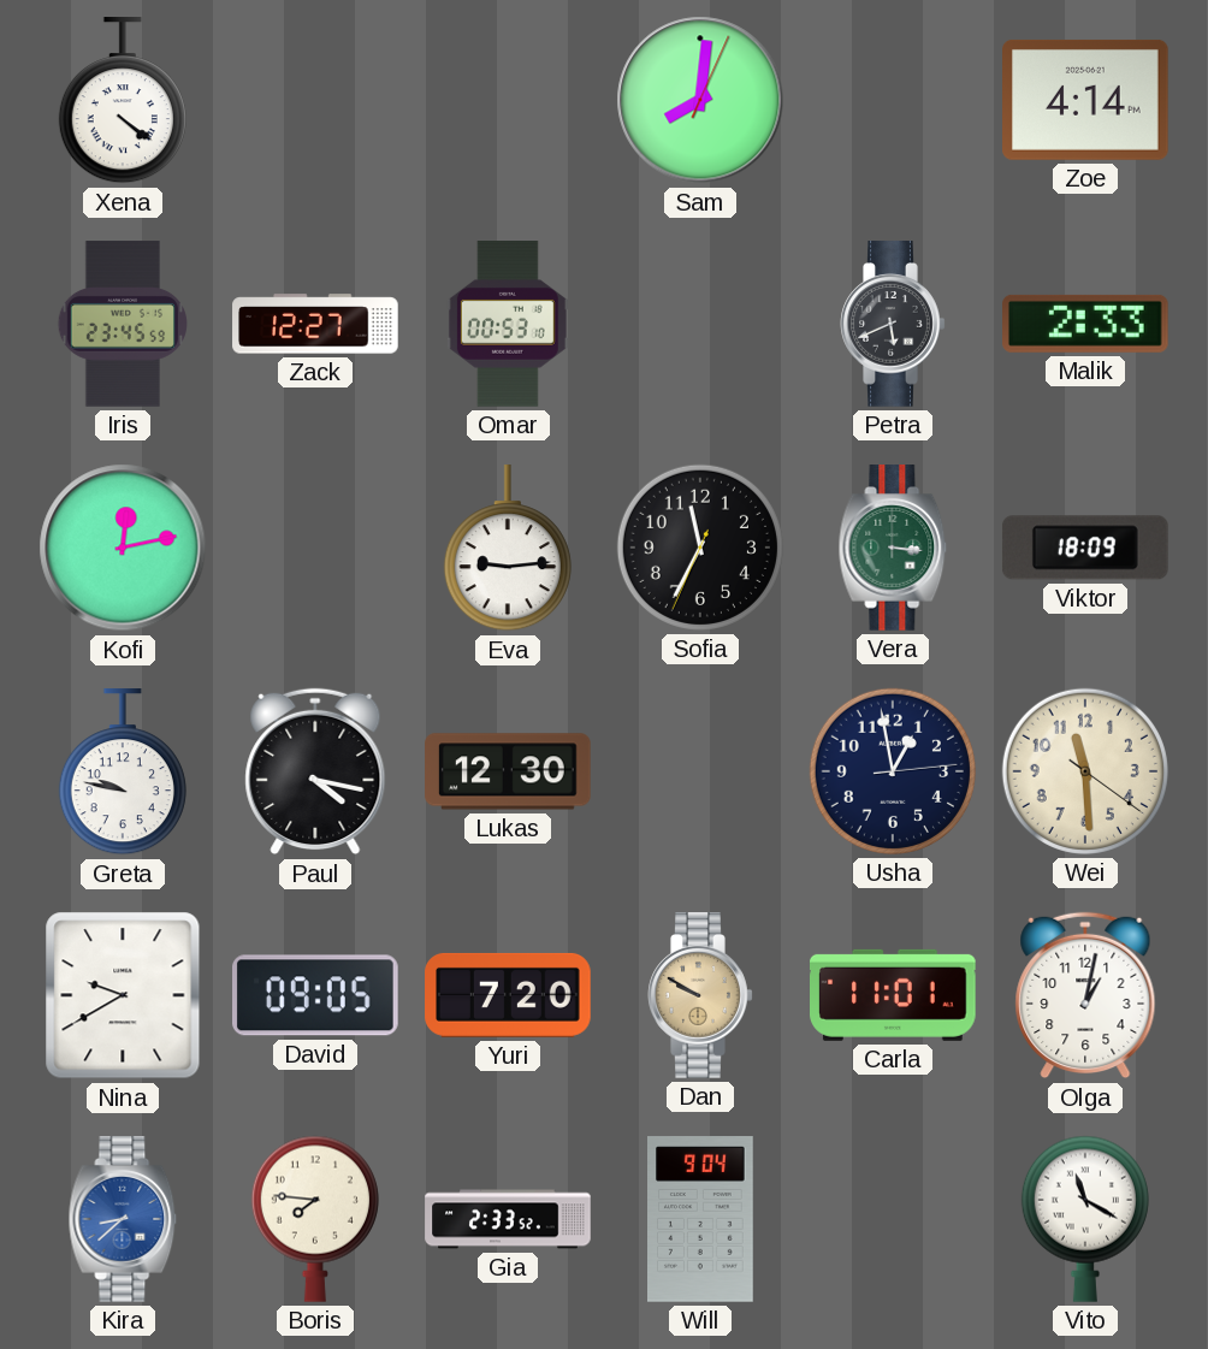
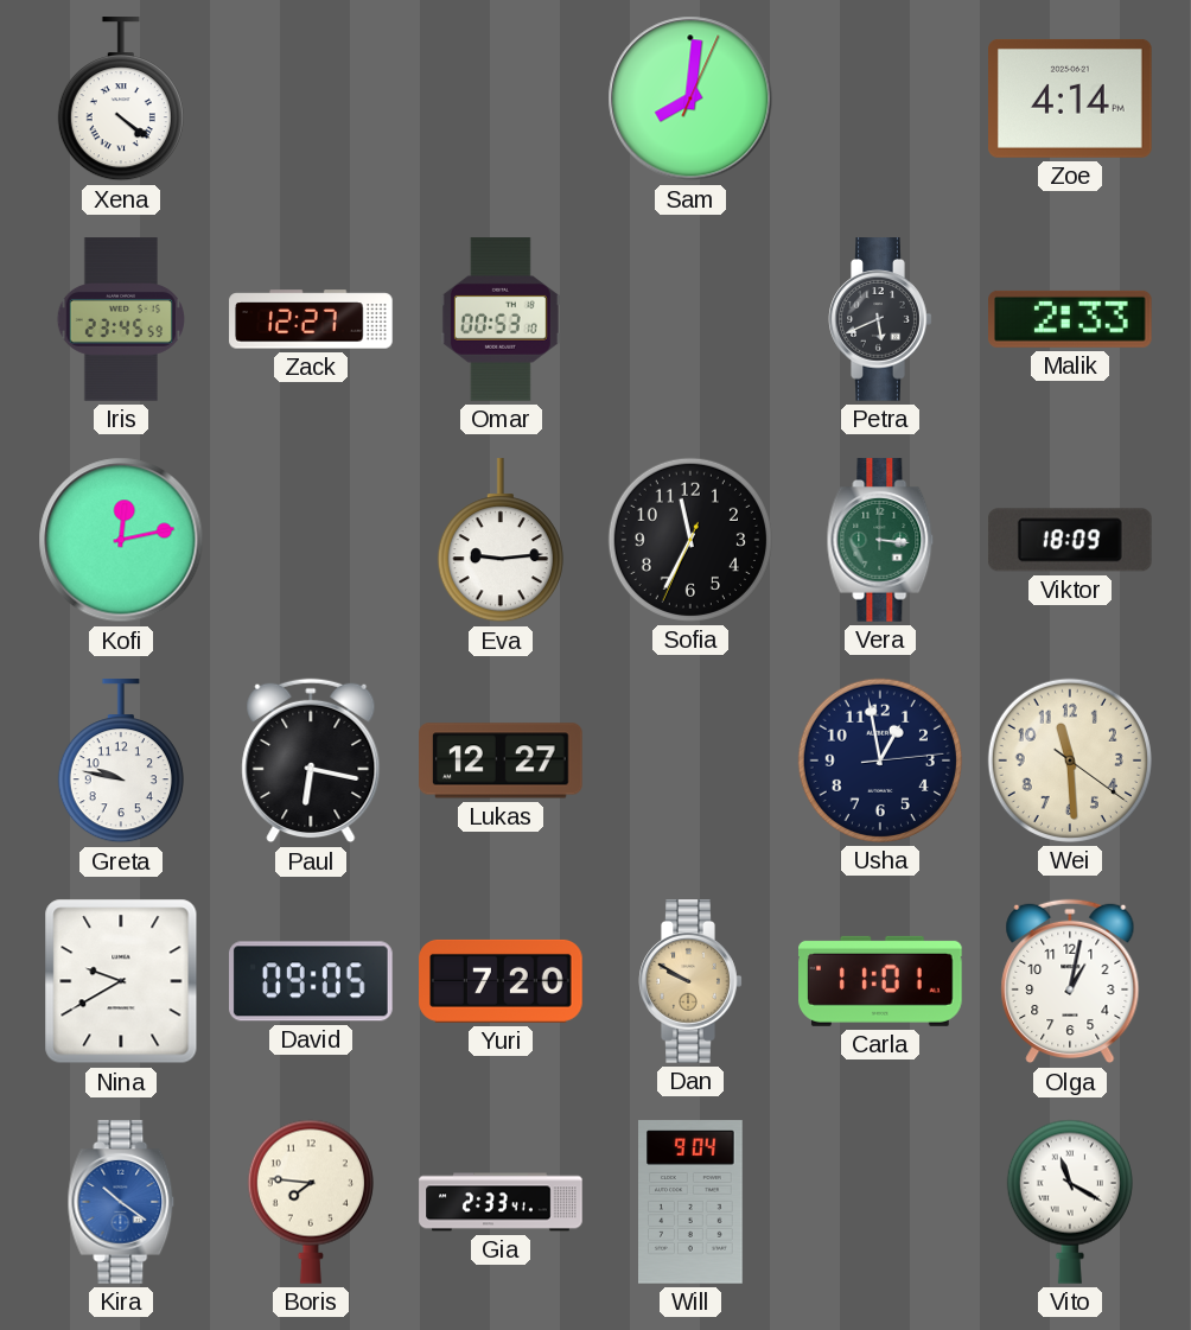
Paul: 4:17 -> 6:17 (311, 761)
Lukas: 12:30 -> 12:27 (501, 761)
Kira: 8:38 -> 10:21 (121, 1202)
Gia: 2:33:52 -> 2:33:41 (501, 1202)
